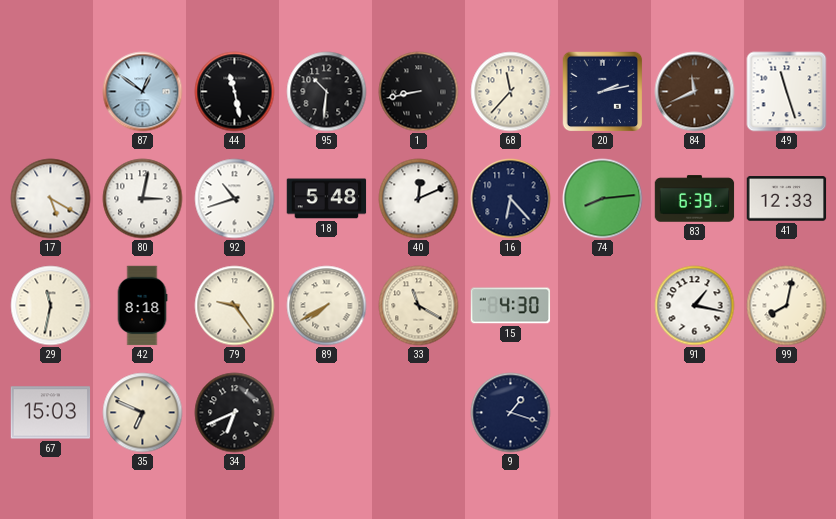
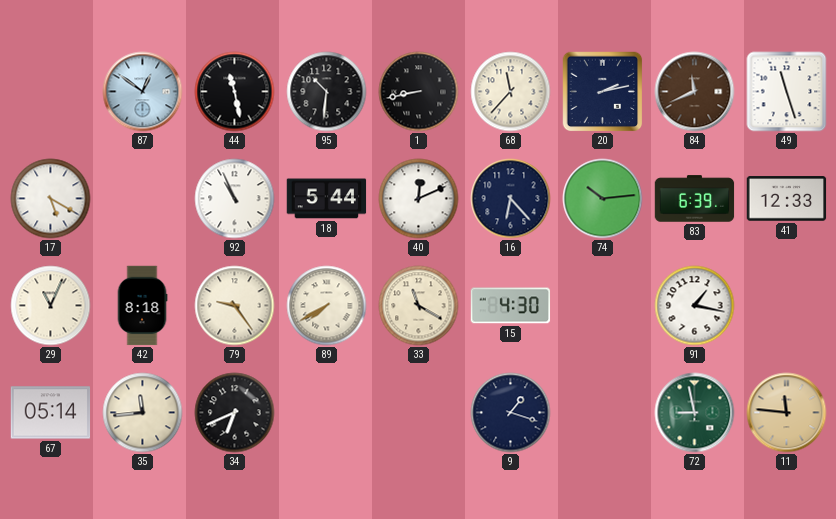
80: 3:02 -> none (143, 199)
92: 10:42 -> 10:56 (235, 199)
18: 5:48 -> 5:44 (327, 199)
74: 8:14 -> 10:14 (603, 199)
29: 11:32 -> 11:04 (51, 306)
99: 8:02 -> none (787, 306)
67: 15:03 -> 05:14 (51, 413)
35: 6:49 -> 11:44 (143, 413)
72: none -> 8:58 (695, 413)
11: none -> 11:46 (787, 413)
